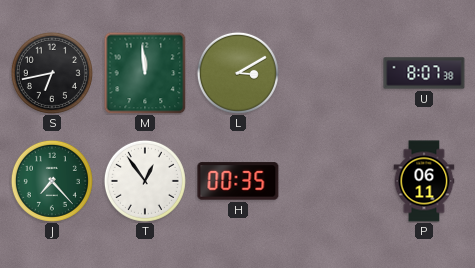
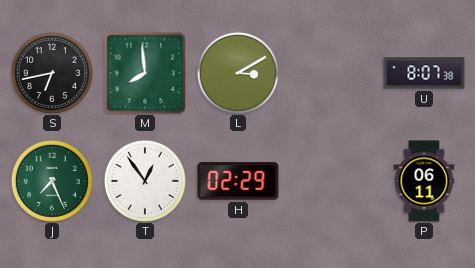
M: 11:59 -> 7:59 (145, 73)
J: 7:23 -> 7:26 (52, 181)
H: 00:35 -> 02:29 (238, 181)
